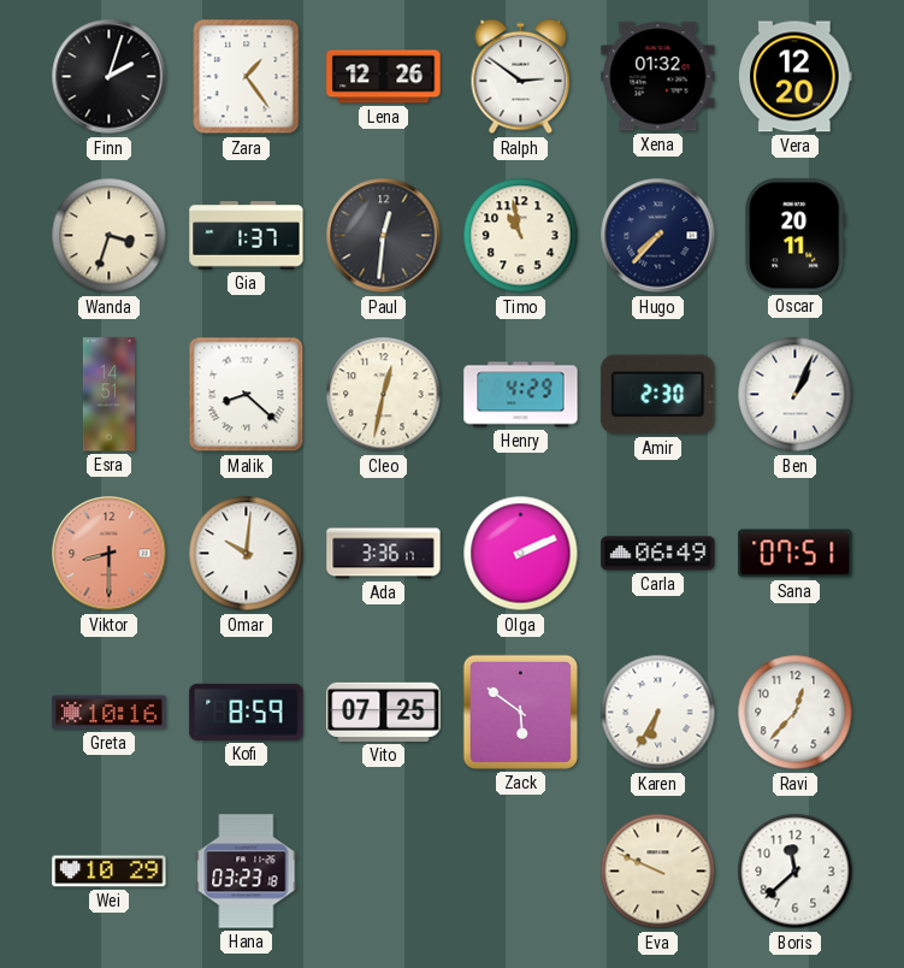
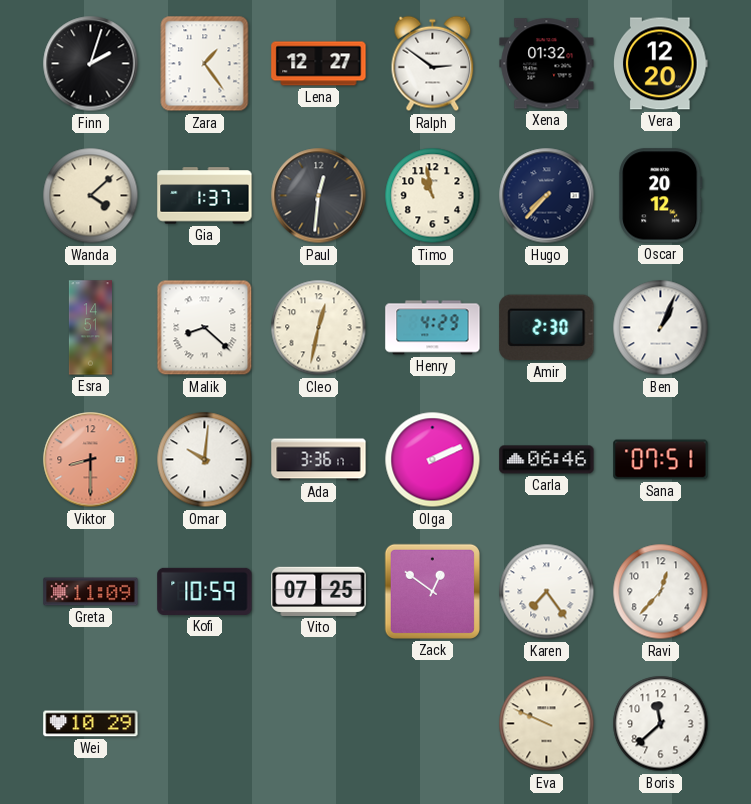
Lena: 12:26 -> 12:27 (319, 64)
Wanda: 3:33 -> 4:08 (91, 196)
Oscar: 20:11 -> 20:12 (661, 196)
Carla: 06:49 -> 06:46 (547, 460)
Greta: 10:16 -> 11:09 (91, 592)
Kofi: 8:59 -> 10:59 (205, 591)
Zack: 5:51 -> 12:51 (432, 591)
Karen: 6:35 -> 7:24 (547, 592)
Hana: 03:23 -> none (247, 872)
